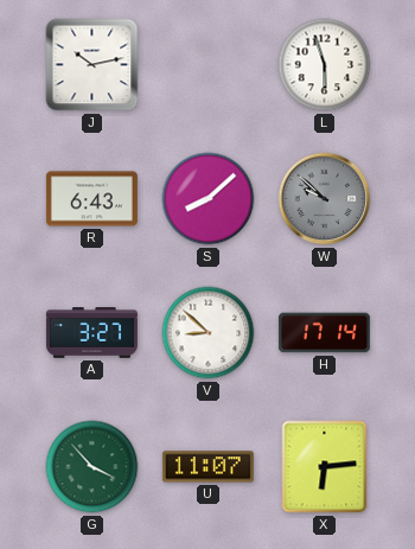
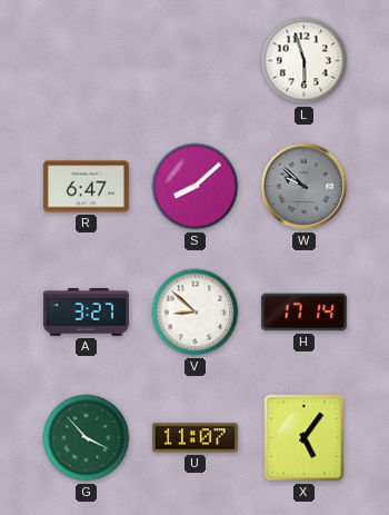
J: 10:13 -> none (92, 65)
R: 6:43 -> 6:47 (86, 187)
X: 6:14 -> 5:06 (305, 438)
